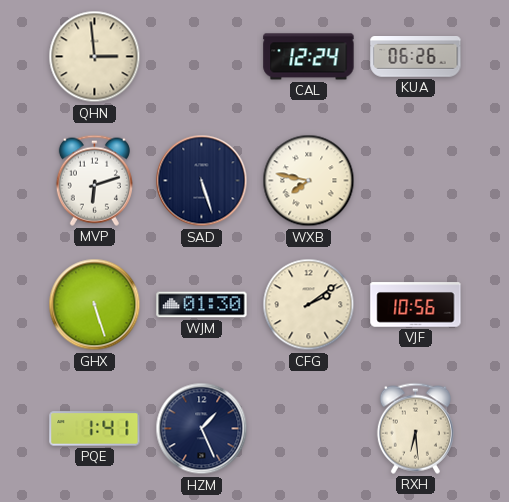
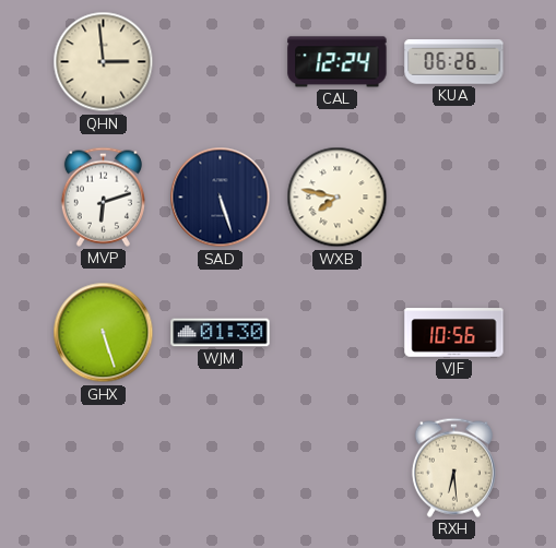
CFG: 2:09 -> none (309, 305)
PQE: 1:41 -> none (95, 429)
HZM: 1:26 -> none (202, 429)
